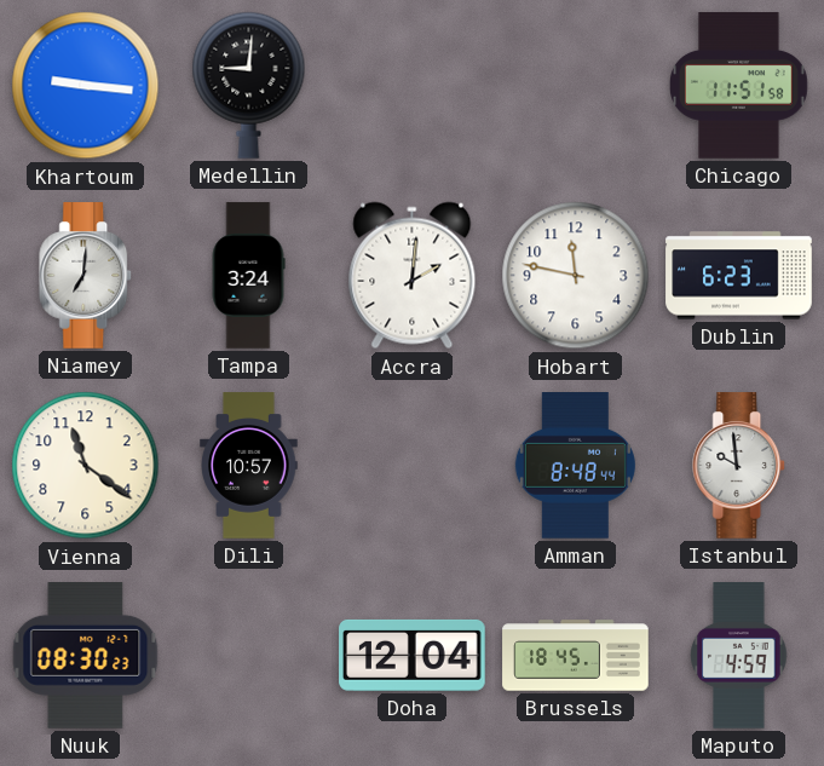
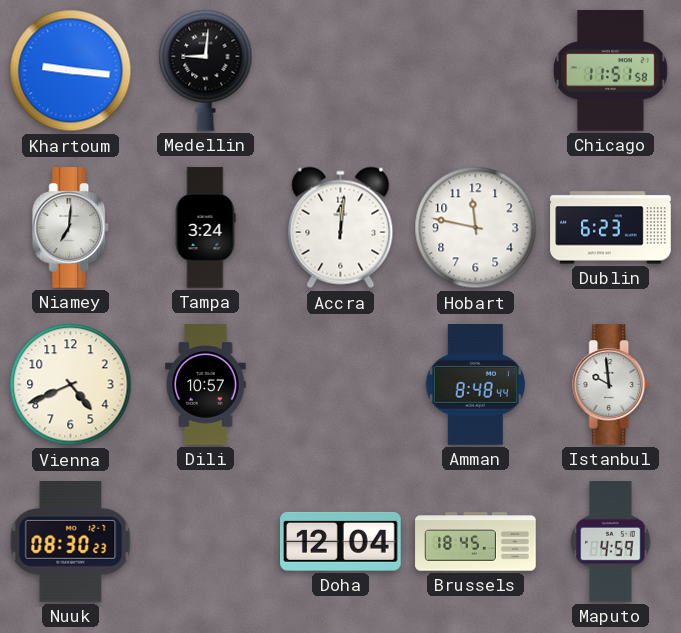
Accra: 2:01 -> 12:01 (341, 228)
Vienna: 11:21 -> 4:41 (71, 385)
